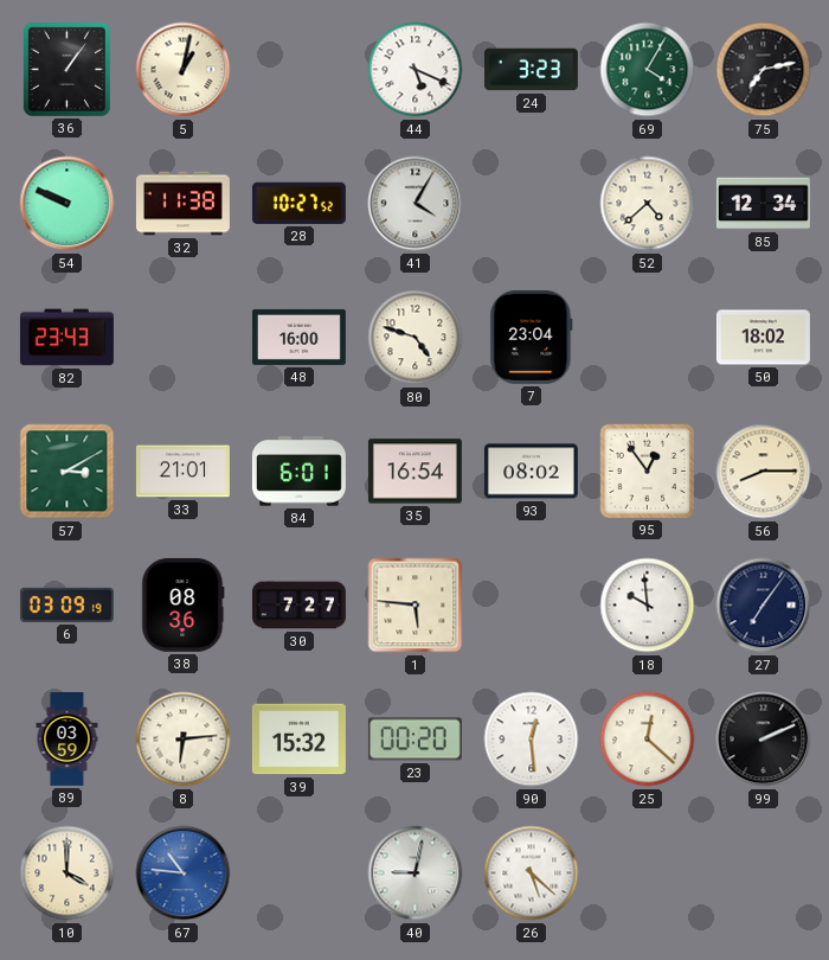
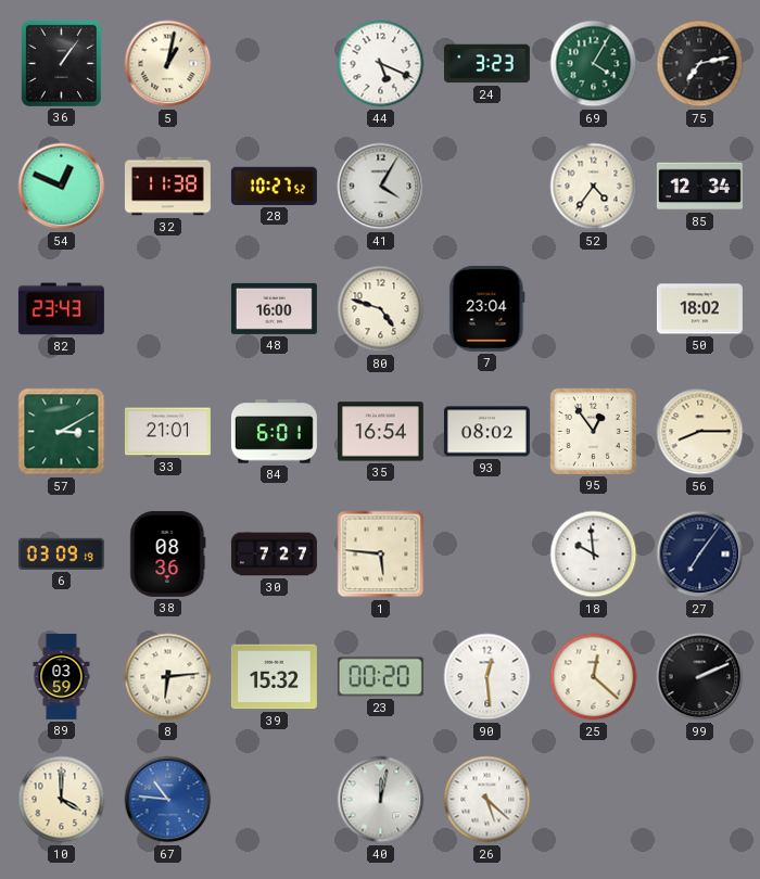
54: 9:49 -> 12:49 (62, 187)
52: 4:38 -> 4:36 (594, 187)
40: 9:02 -> 12:02 (381, 800)
